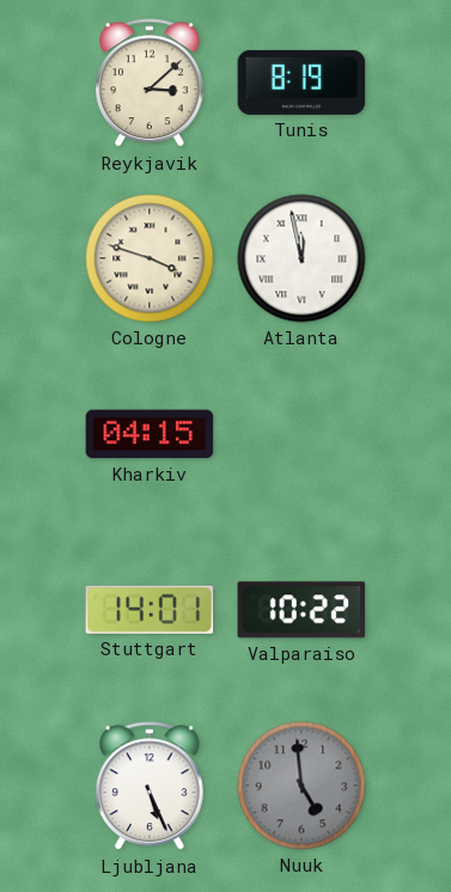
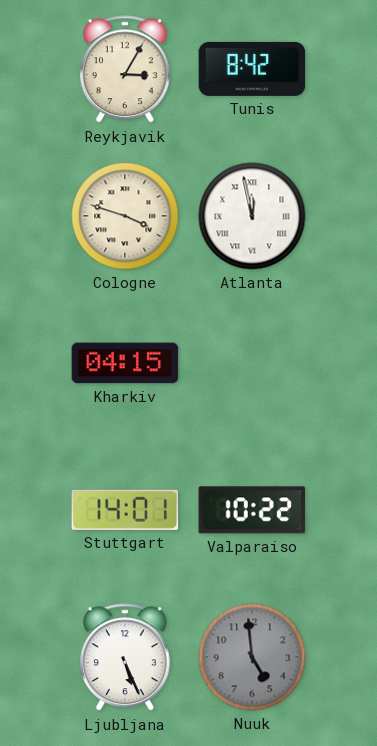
Reykjavik: 3:08 -> 3:05 (126, 70)
Tunis: 8:19 -> 8:42 (252, 69)
